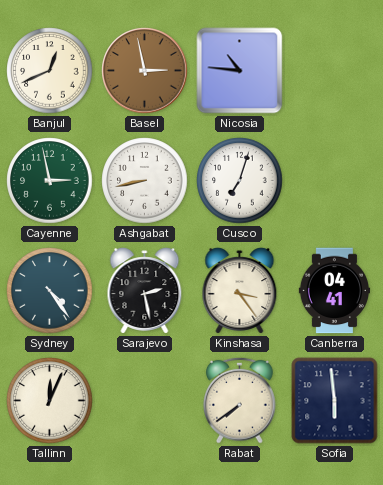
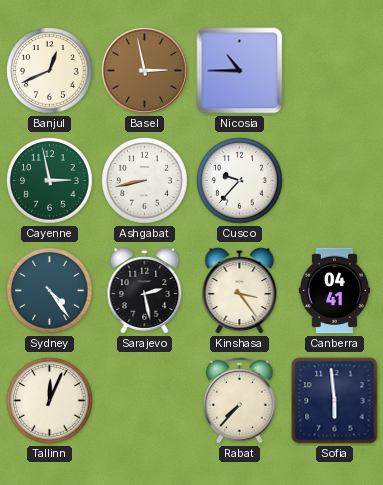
Nicosia: 10:46 -> 10:45 (240, 71)
Cusco: 7:03 -> 9:37 (240, 181)
Rabat: 7:39 -> 7:37 (239, 400)
